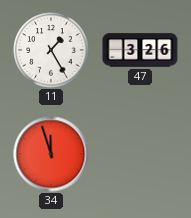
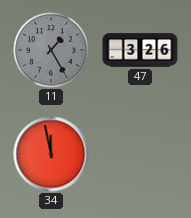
11 dial: white -> grey (51, 50)
34: 11:57 -> 11:58 (51, 154)
